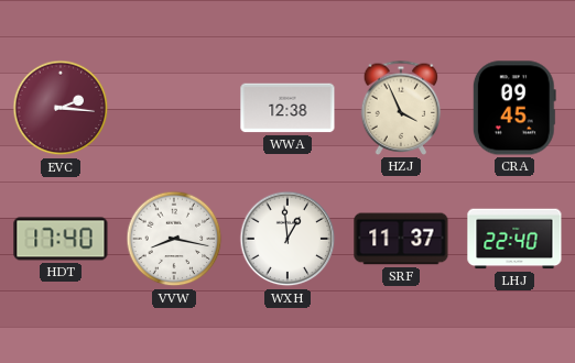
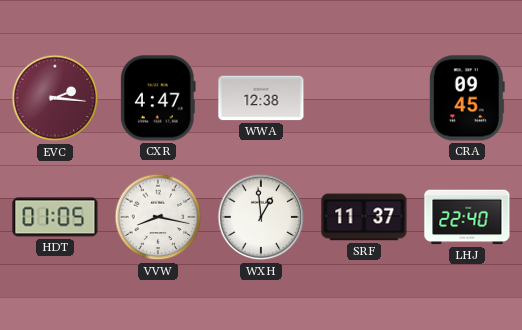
CXR: none -> 4:47 (159, 98)
HZJ: 3:56 -> none (401, 108)
HDT: 17:40 -> 01:05 (55, 217)
